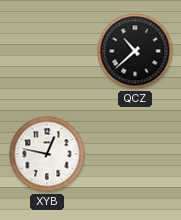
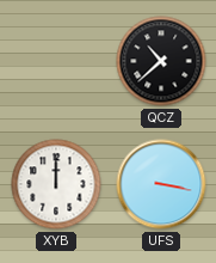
XYB: 12:47 -> 12:00 (56, 184)
UFS: none -> 3:17 (161, 184)
